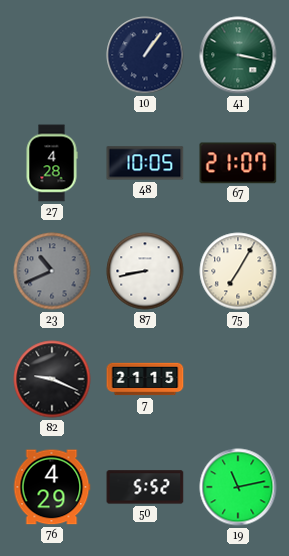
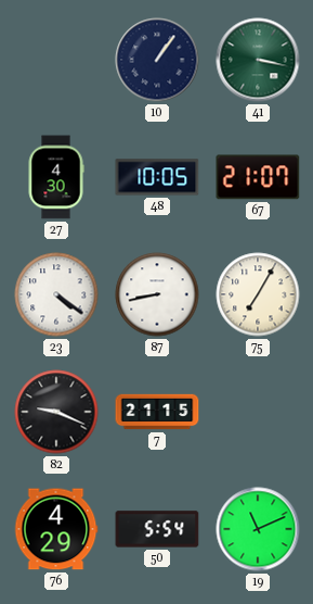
27: 4:28 -> 4:30 (56, 177)
23: 10:41 -> 4:21 (56, 294)
23 dial: grey -> white (56, 294)
50: 5:52 -> 5:54 (157, 529)
19: 11:13 -> 11:11 (258, 529)
